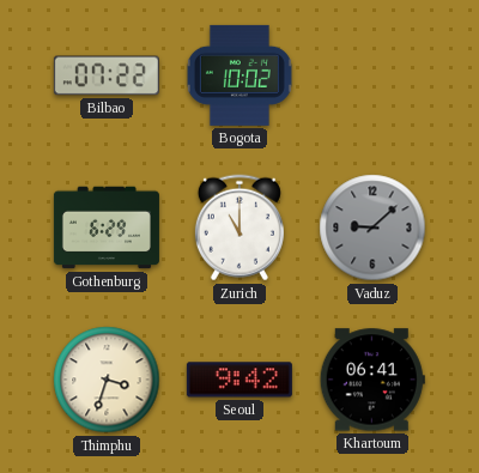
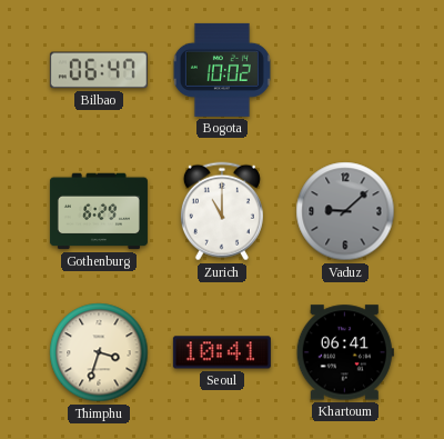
Bilbao: 07:22 -> 06:47 (99, 70)
Seoul: 9:42 -> 10:41 (222, 352)
